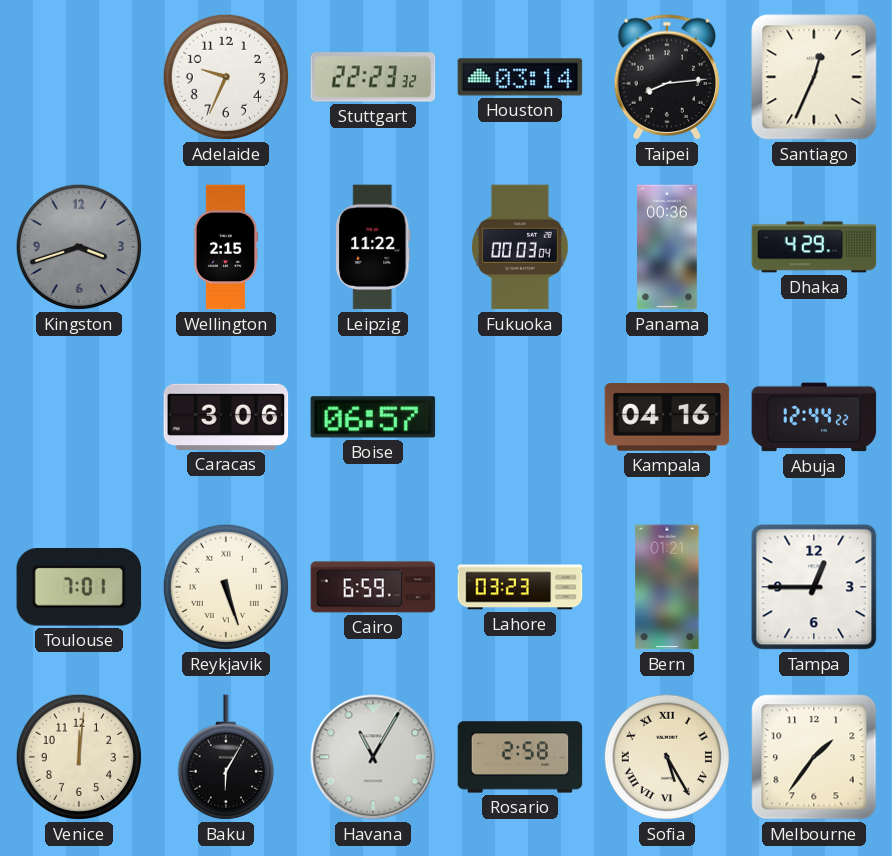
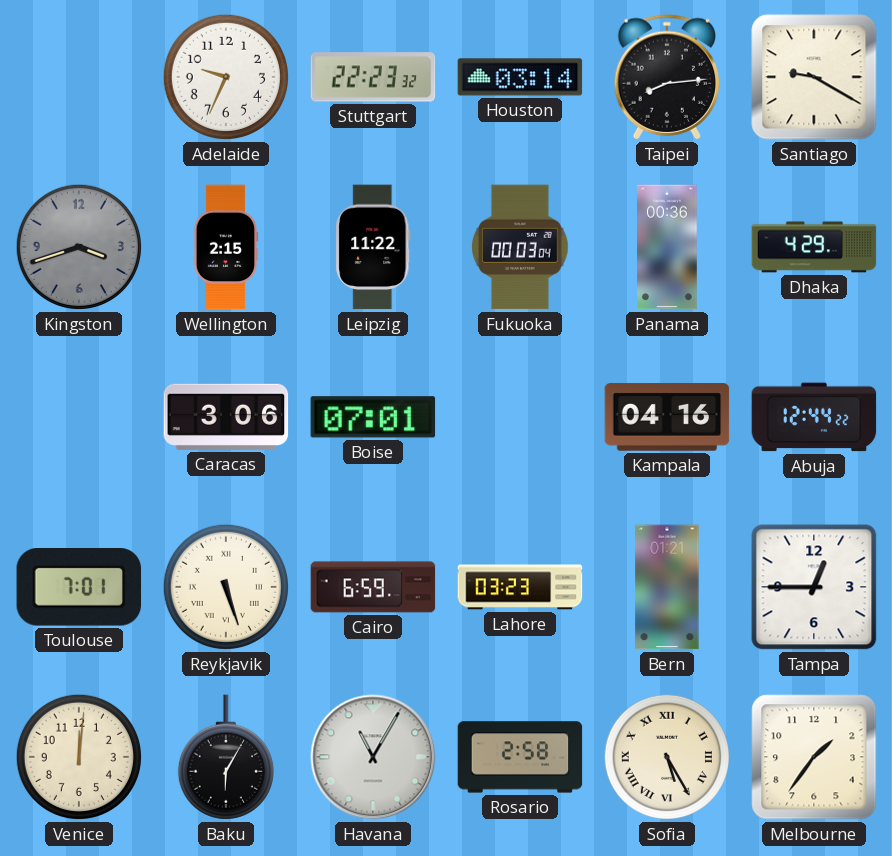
Santiago: 12:34 -> 9:20 (814, 77)
Boise: 06:57 -> 07:01 (373, 417)
